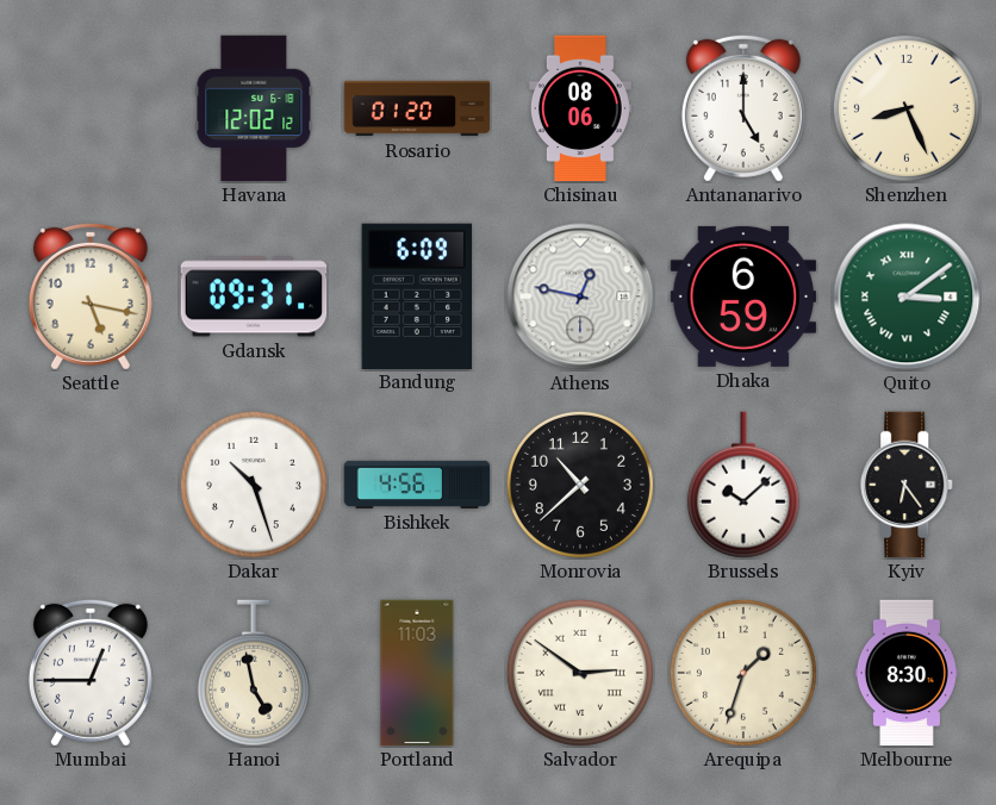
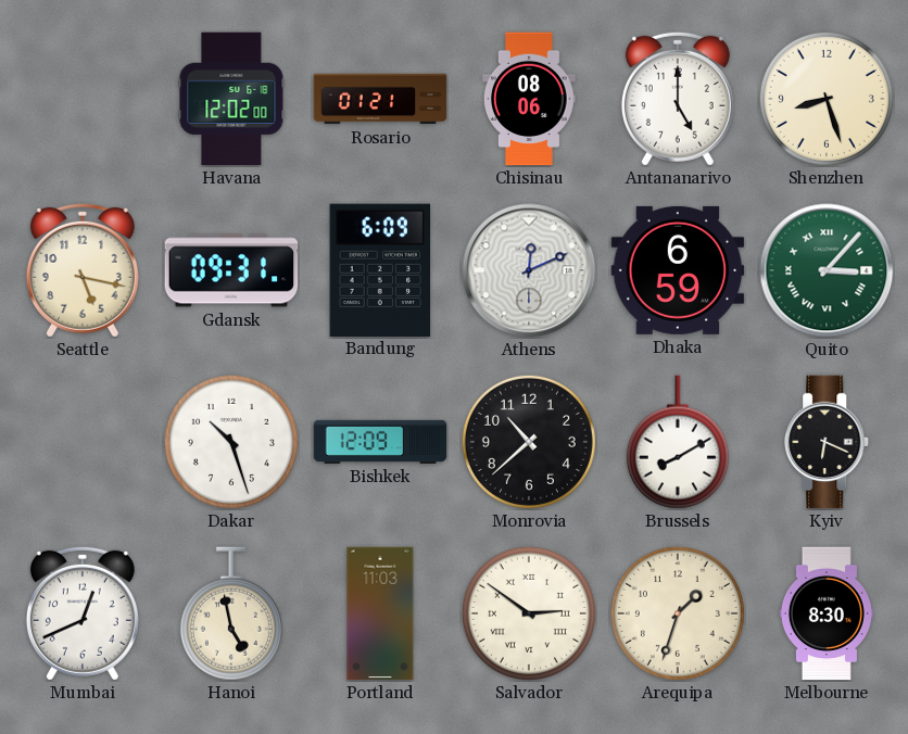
Havana: 12:02:12 -> 12:02:00 (231, 99)
Rosario: 01:20 -> 01:21 (380, 99)
Shenzhen: 8:26 -> 8:27 (827, 99)
Athens: 12:47 -> 12:11 (529, 270)
Quito: 3:09 -> 3:07 (827, 270)
Bishkek: 4:56 -> 12:09 (380, 442)
Brussels: 10:08 -> 8:10 (678, 442)
Kyiv: 6:24 -> 6:19 (828, 442)
Mumbai: 12:45 -> 12:41 (83, 613)
